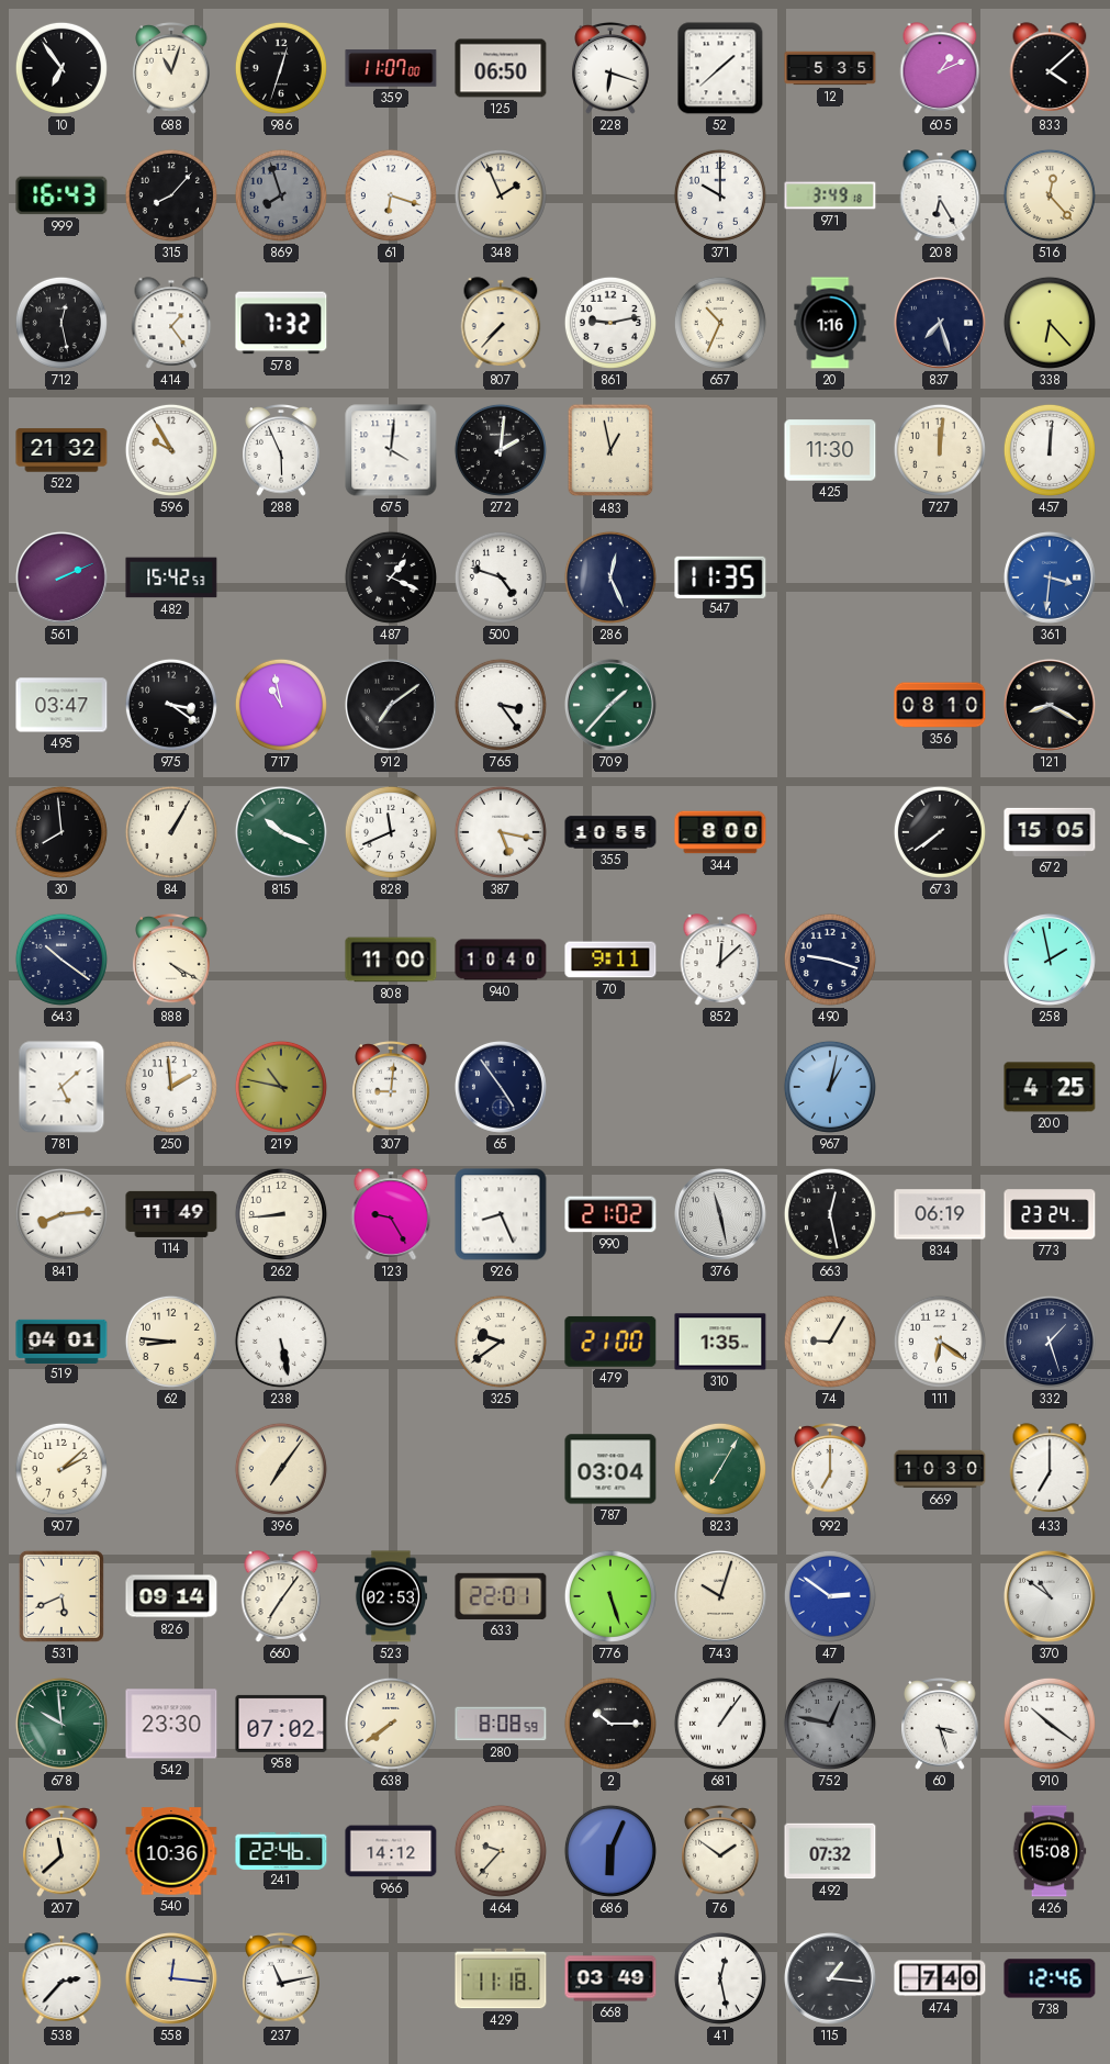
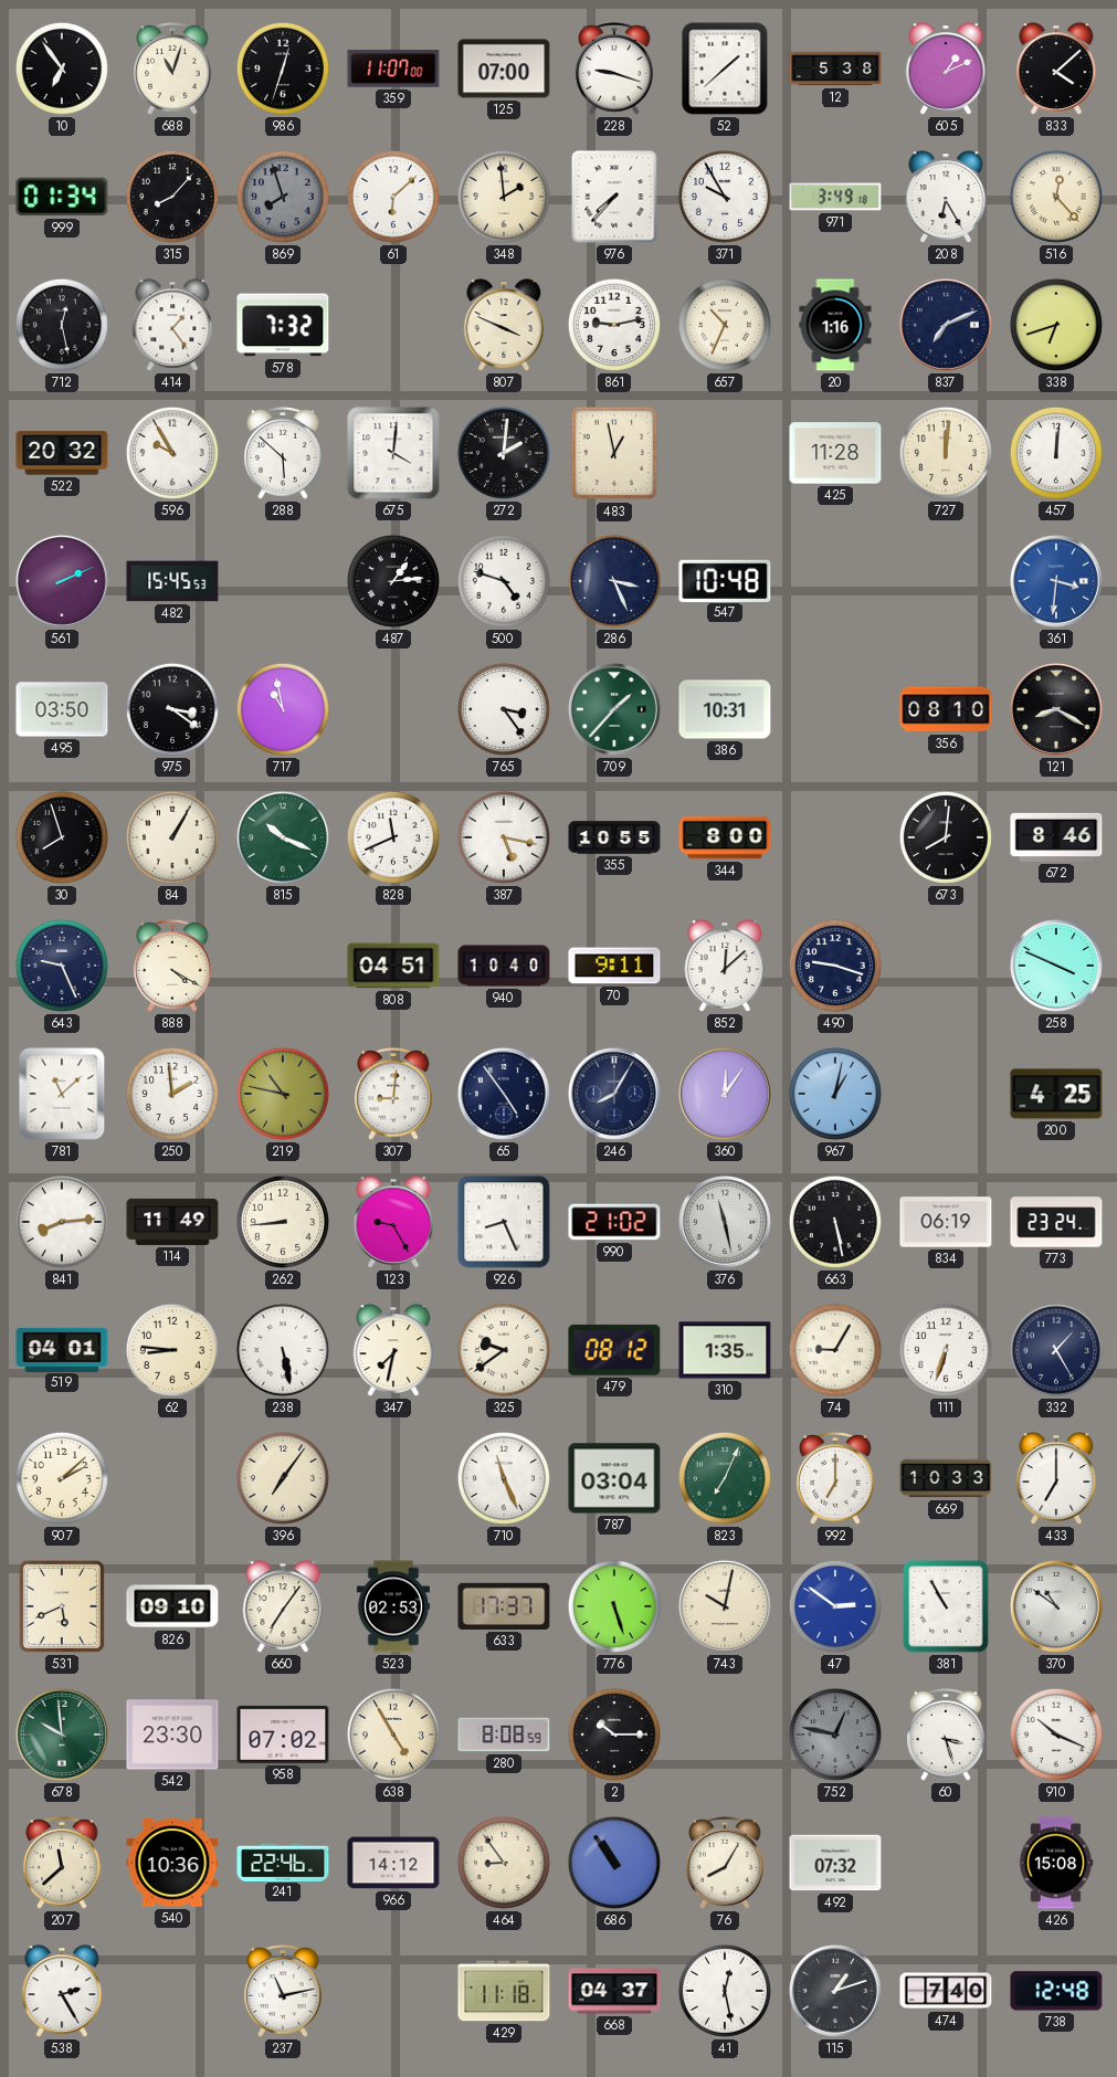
125: 06:50 -> 07:00 (504, 68)
228: 6:18 -> 9:18 (614, 70)
12: 5:35 -> 5:38 (835, 68)
999: 16:43 -> 01:34 (62, 197)
61: 6:18 -> 6:08 (393, 197)
348: 1:56 -> 1:59 (504, 197)
976: none -> 7:37 (614, 197)
371: 10:00 -> 9:55 (725, 197)
807: 7:37 -> 3:49 (504, 325)
837: 7:27 -> 7:11 (946, 325)
338: 6:23 -> 6:42 (1056, 325)
522: 21:32 -> 20:32 (62, 453)
288: 5:56 -> 5:52 (283, 454)
425: 11:30 -> 11:28 (835, 453)
482: 15:42 -> 15:45 (172, 581)
487: 1:19 -> 1:14 (393, 581)
286: 12:26 -> 3:26 (614, 581)
547: 11:35 -> 10:48 (725, 580)
495: 03:47 -> 03:50 (62, 709)
912: 7:09 -> none (391, 705)
386: none -> 10:31 (725, 709)
30: 7:59 -> 7:57 (62, 837)
673: 7:39 -> 8:01 (946, 837)
672: 15:05 -> 8:46 (1056, 837)
643: 10:21 -> 9:26 (62, 966)
808: 11:00 -> 04:51 (393, 966)
258: 1:58 -> 3:49 (1056, 966)
781: 5:08 -> 11:08 (62, 1094)
246: none -> 8:05 (614, 1094)
360: none -> 12:06 (725, 1094)
663: 12:28 -> 5:28 (835, 1222)
347: none -> 7:32 (393, 1350)
479: 21:00 -> 08:12 (614, 1350)
111: 6:21 -> 6:33 (946, 1350)
332: 1:27 -> 1:25 (1056, 1350)
710: none -> 11:26 (504, 1478)
823: 7:05 -> 7:04 (725, 1478)
669: 10:30 -> 10:33 (946, 1478)
826: 09:14 -> 09:10 (172, 1606)
633: 22:01 -> 17:37 (504, 1606)
743: 10:03 -> 10:02 (725, 1606)
381: none -> 10:55 (946, 1606)
638: 7:39 -> 4:55 (393, 1735)
681: 1:06 -> none (720, 1724)
910: 10:21 -> 10:19 (1056, 1735)
464: 9:37 -> 8:54 (504, 1863)
686: 6:04 -> 10:54 (614, 1863)
76: 1:51 -> 8:05 (725, 1864)
538: 2:37 -> 2:25 (62, 1991)
558: 12:16 -> none (171, 1978)
668: 03:49 -> 04:37 (614, 1991)
115: 1:16 -> 1:12 (835, 1991)
738: 12:46 -> 12:48 (1056, 1991)
